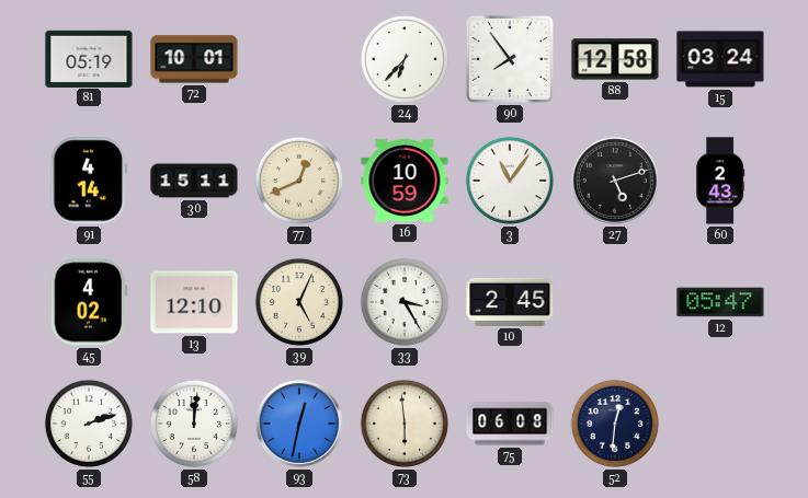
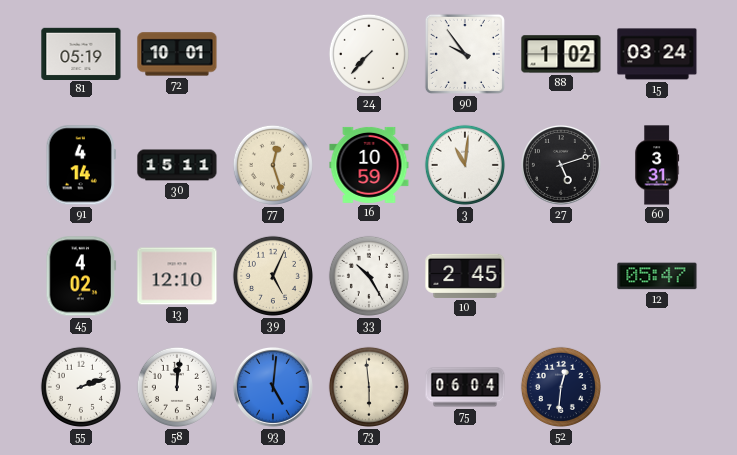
24: 6:37 -> 7:37 (369, 54)
90: 7:54 -> 9:54 (465, 54)
88: 12:58 -> 1:02 (561, 54)
77: 12:41 -> 12:27 (273, 165)
3: 11:06 -> 11:01 (465, 165)
60: 2:43 -> 3:31 (657, 165)
33: 3:25 -> 10:25 (369, 276)
93: 12:32 -> 5:01 (273, 387)
75: 06:08 -> 06:04 (465, 387)
